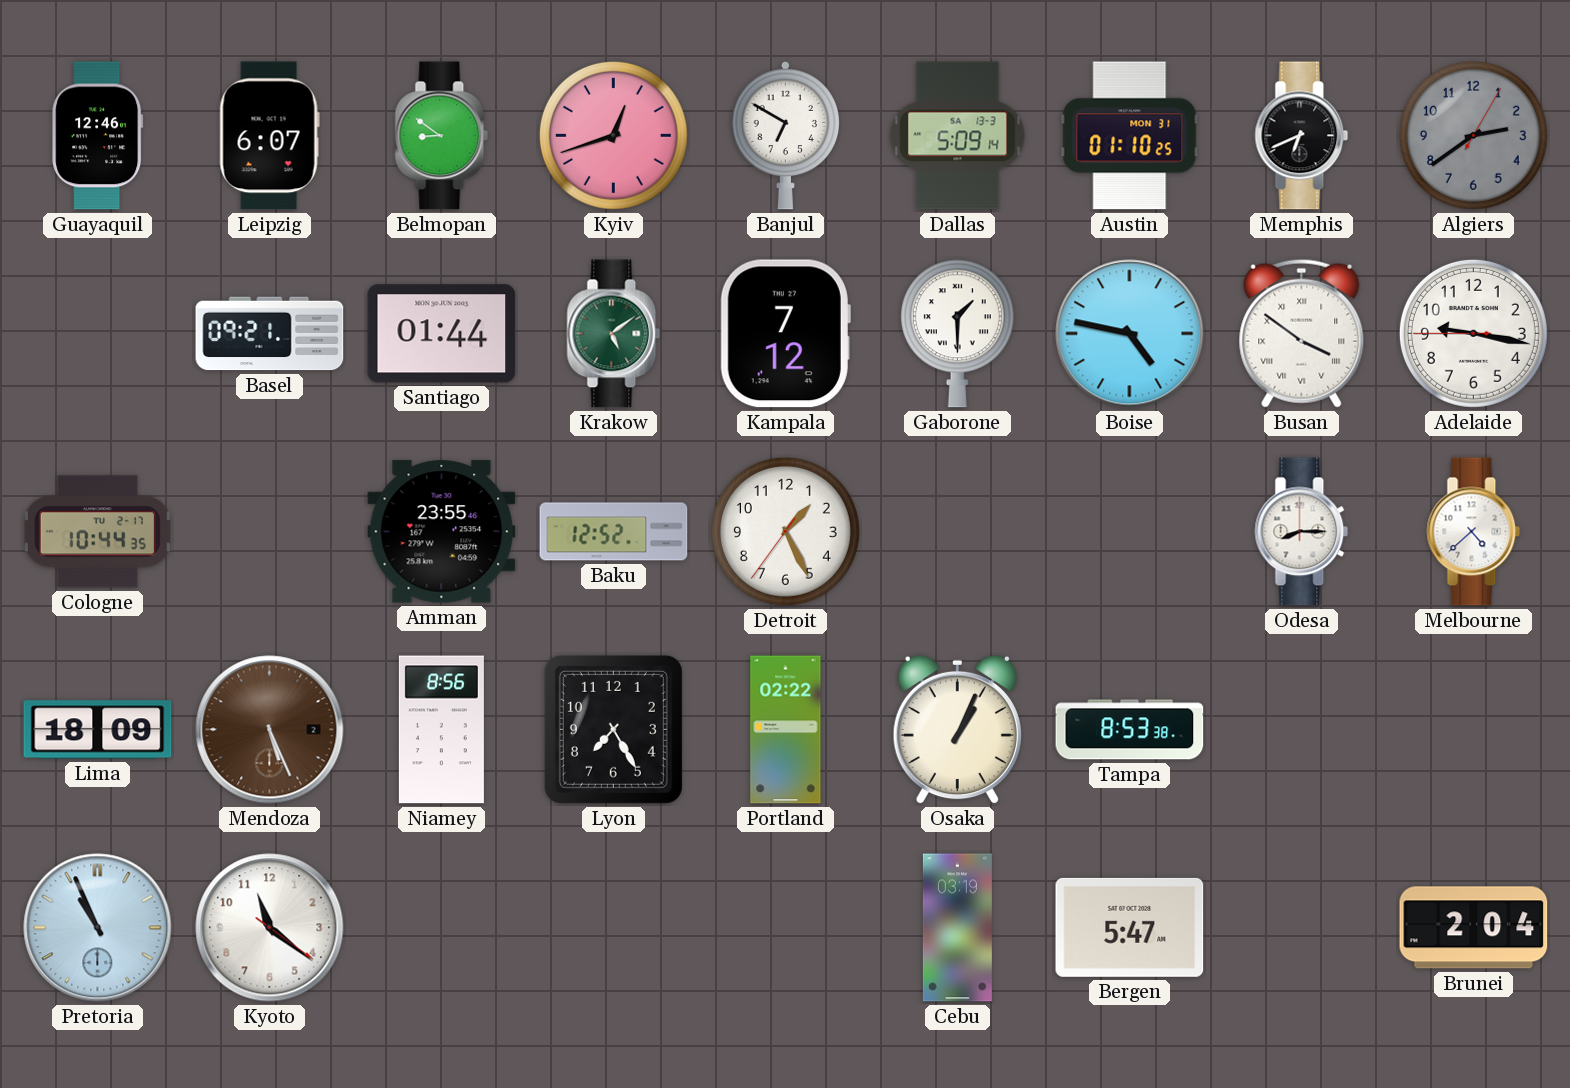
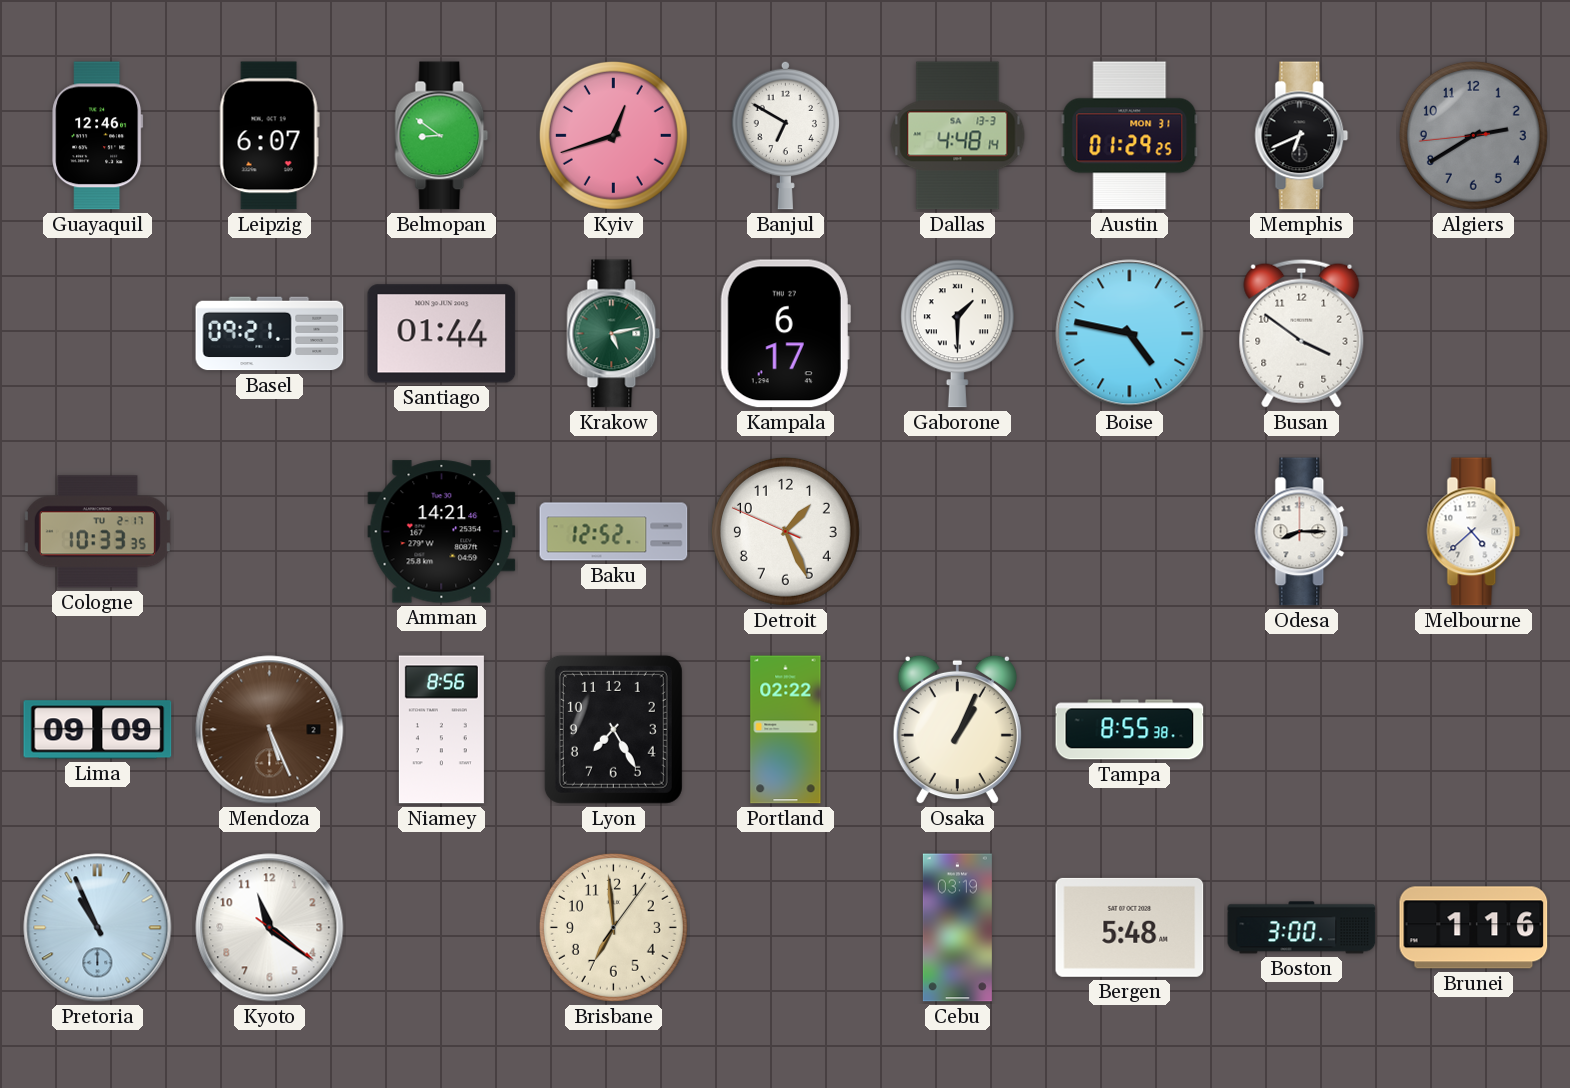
Dallas: 5:09 -> 4:48 (958, 136)
Austin: 01:10 -> 01:29 (1130, 136)
Algiers: 2:39:05 -> 2:39:44 (1473, 135)
Krakow: 5:09 -> 5:13 (614, 334)
Kampala: 7:12 -> 6:17 (785, 334)
Busan numerals: Roman -> Arabic (1302, 333)
Adelaide: 9:16 -> none (1473, 333)
Cologne: 10:44 -> 10:33 (97, 532)
Amman: 23:55 -> 14:21 (442, 532)
Detroit: 1:25:36 -> 1:25:49 (785, 531)
Lima: 18:09 -> 09:09 (98, 730)
Tampa: 8:53 -> 8:55 (1130, 730)
Brisbane: none -> 6:59 (613, 927)
Bergen: 5:47 -> 5:48 (1130, 927)
Boston: none -> 3:00 (1302, 928)
Brunei: 2:04 -> 1:16 (1474, 928)
